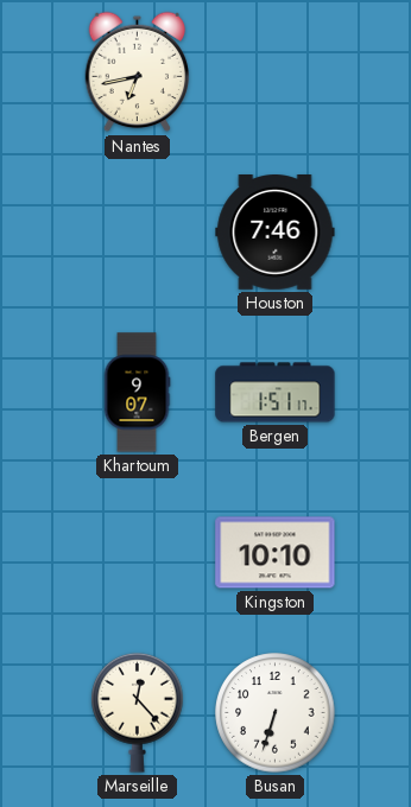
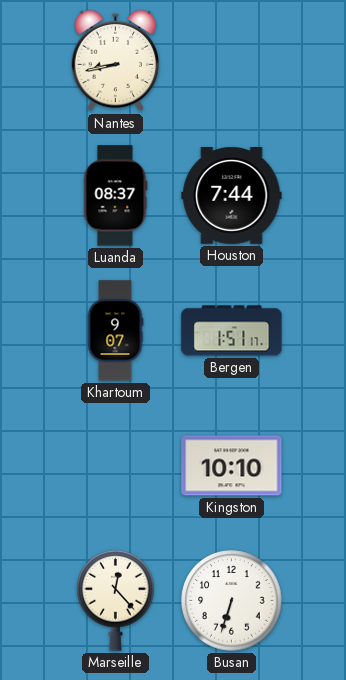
Nantes: 6:43 -> 8:43 (116, 61)
Luanda: none -> 08:37 (116, 196)
Houston: 7:46 -> 7:44 (232, 196)
